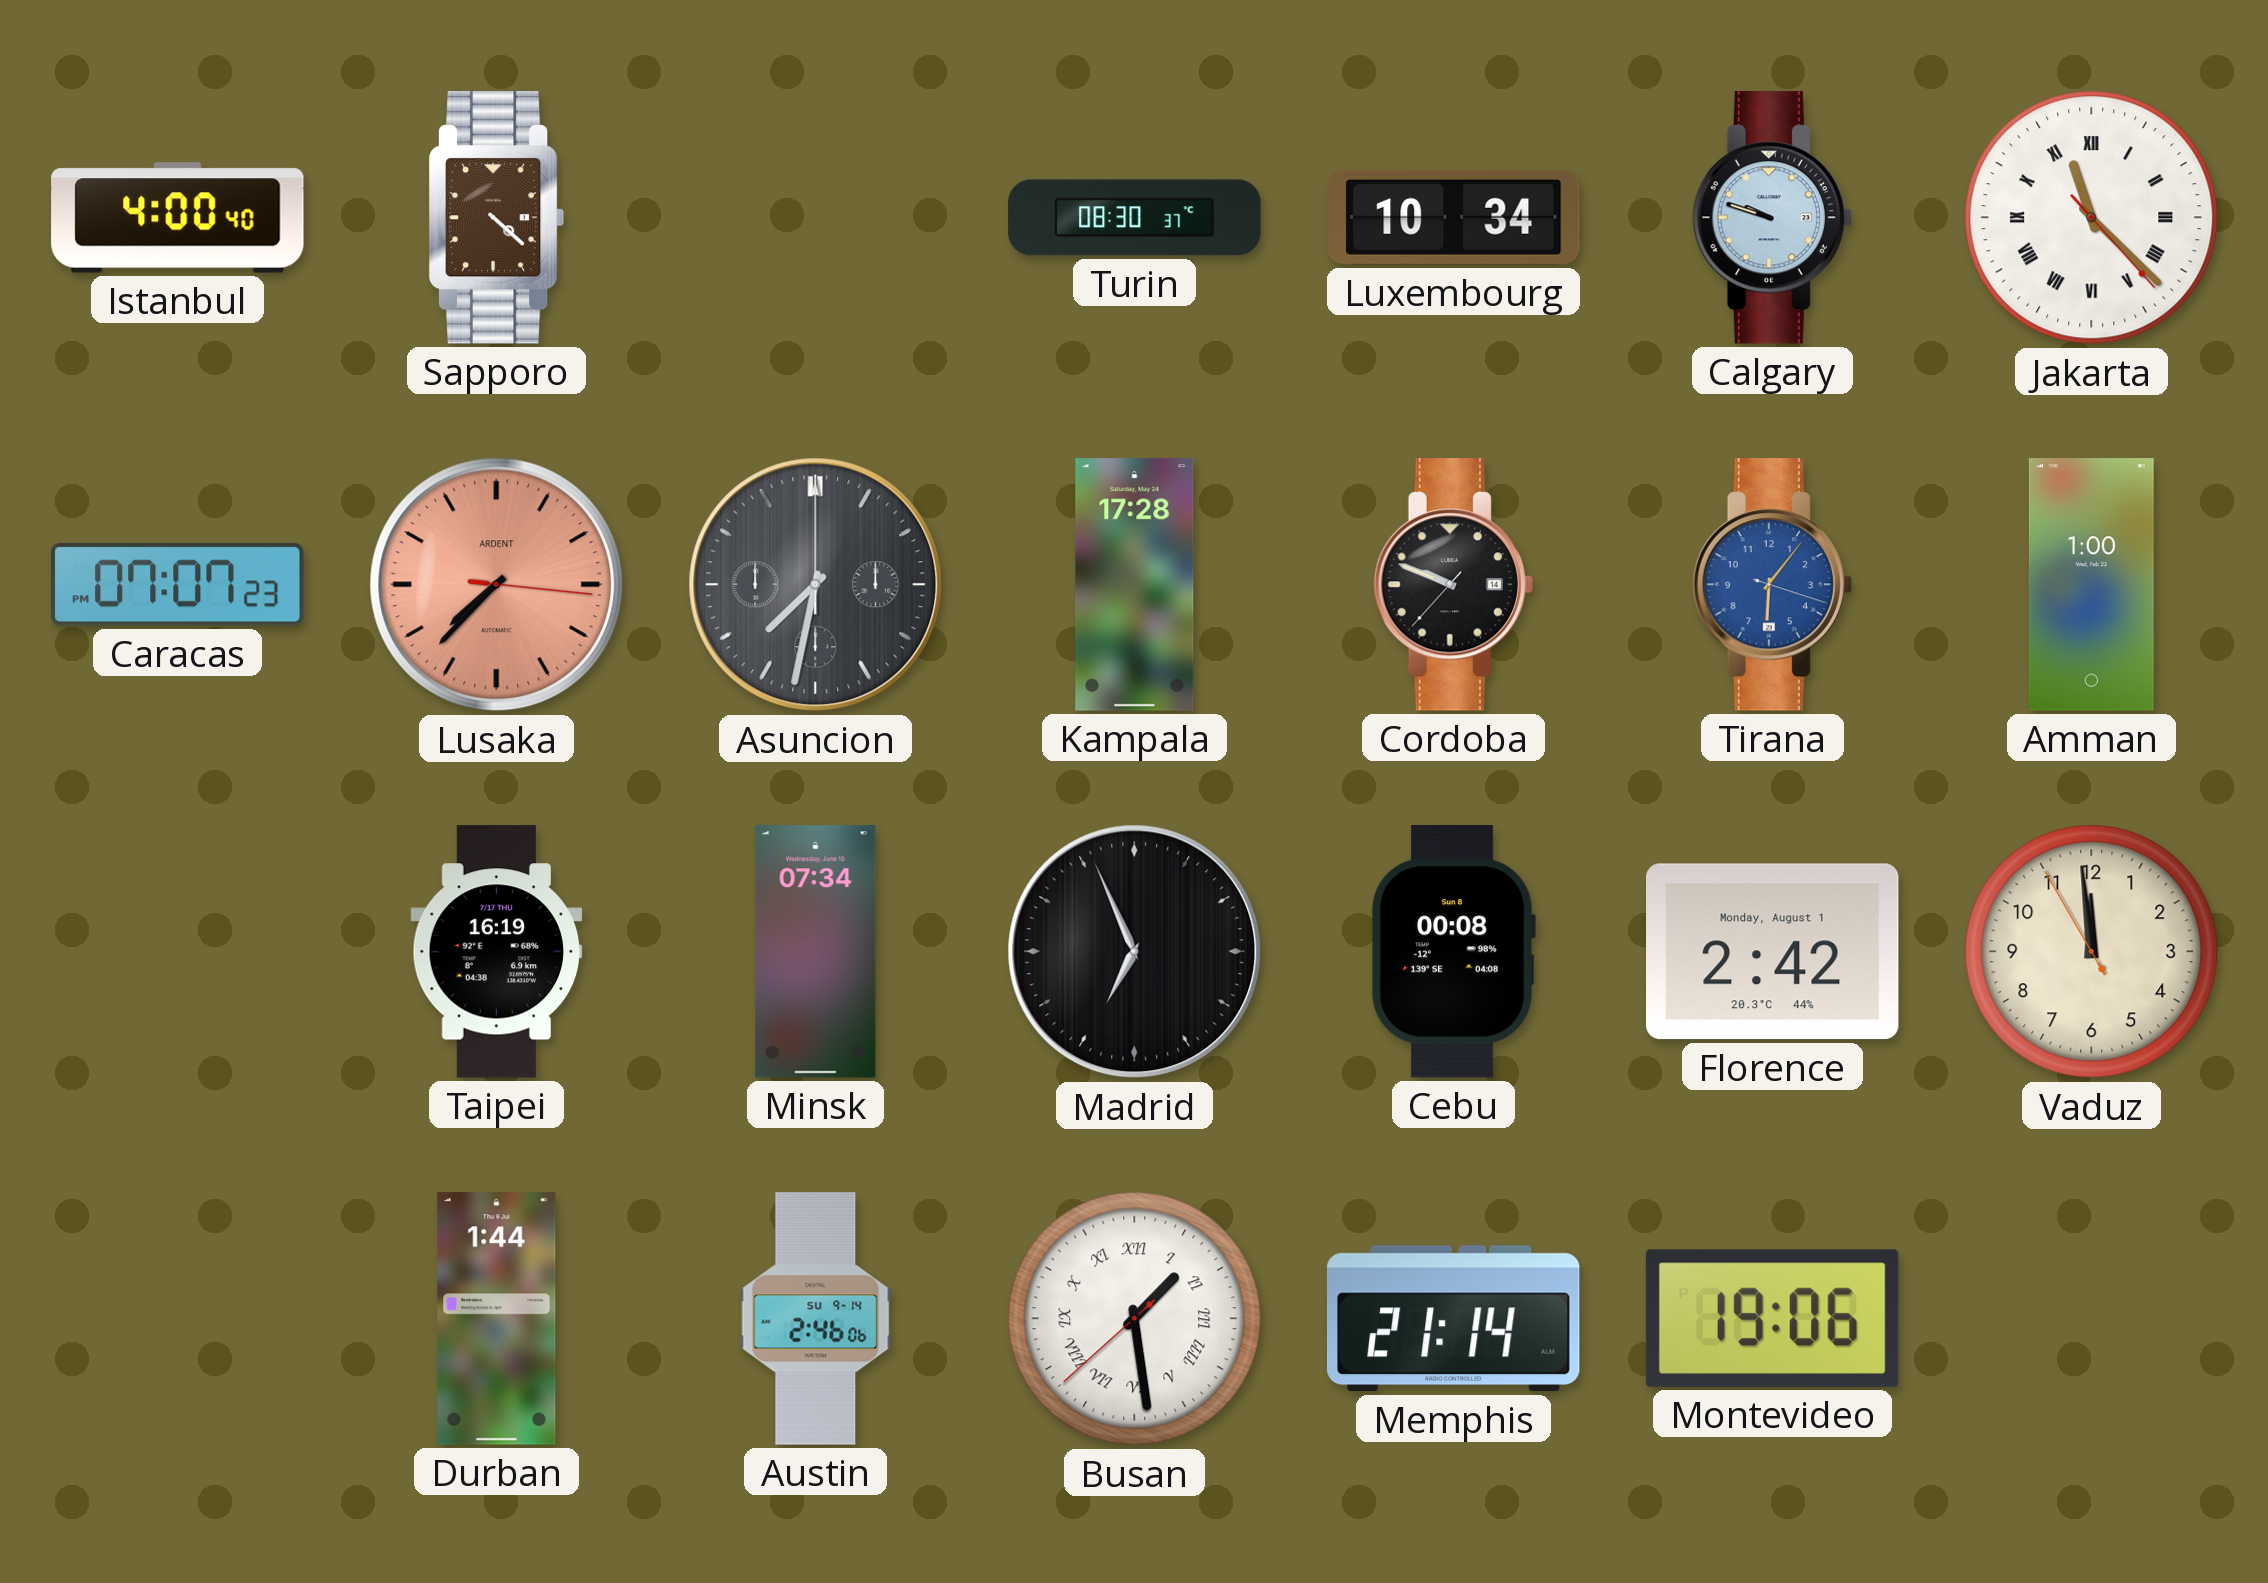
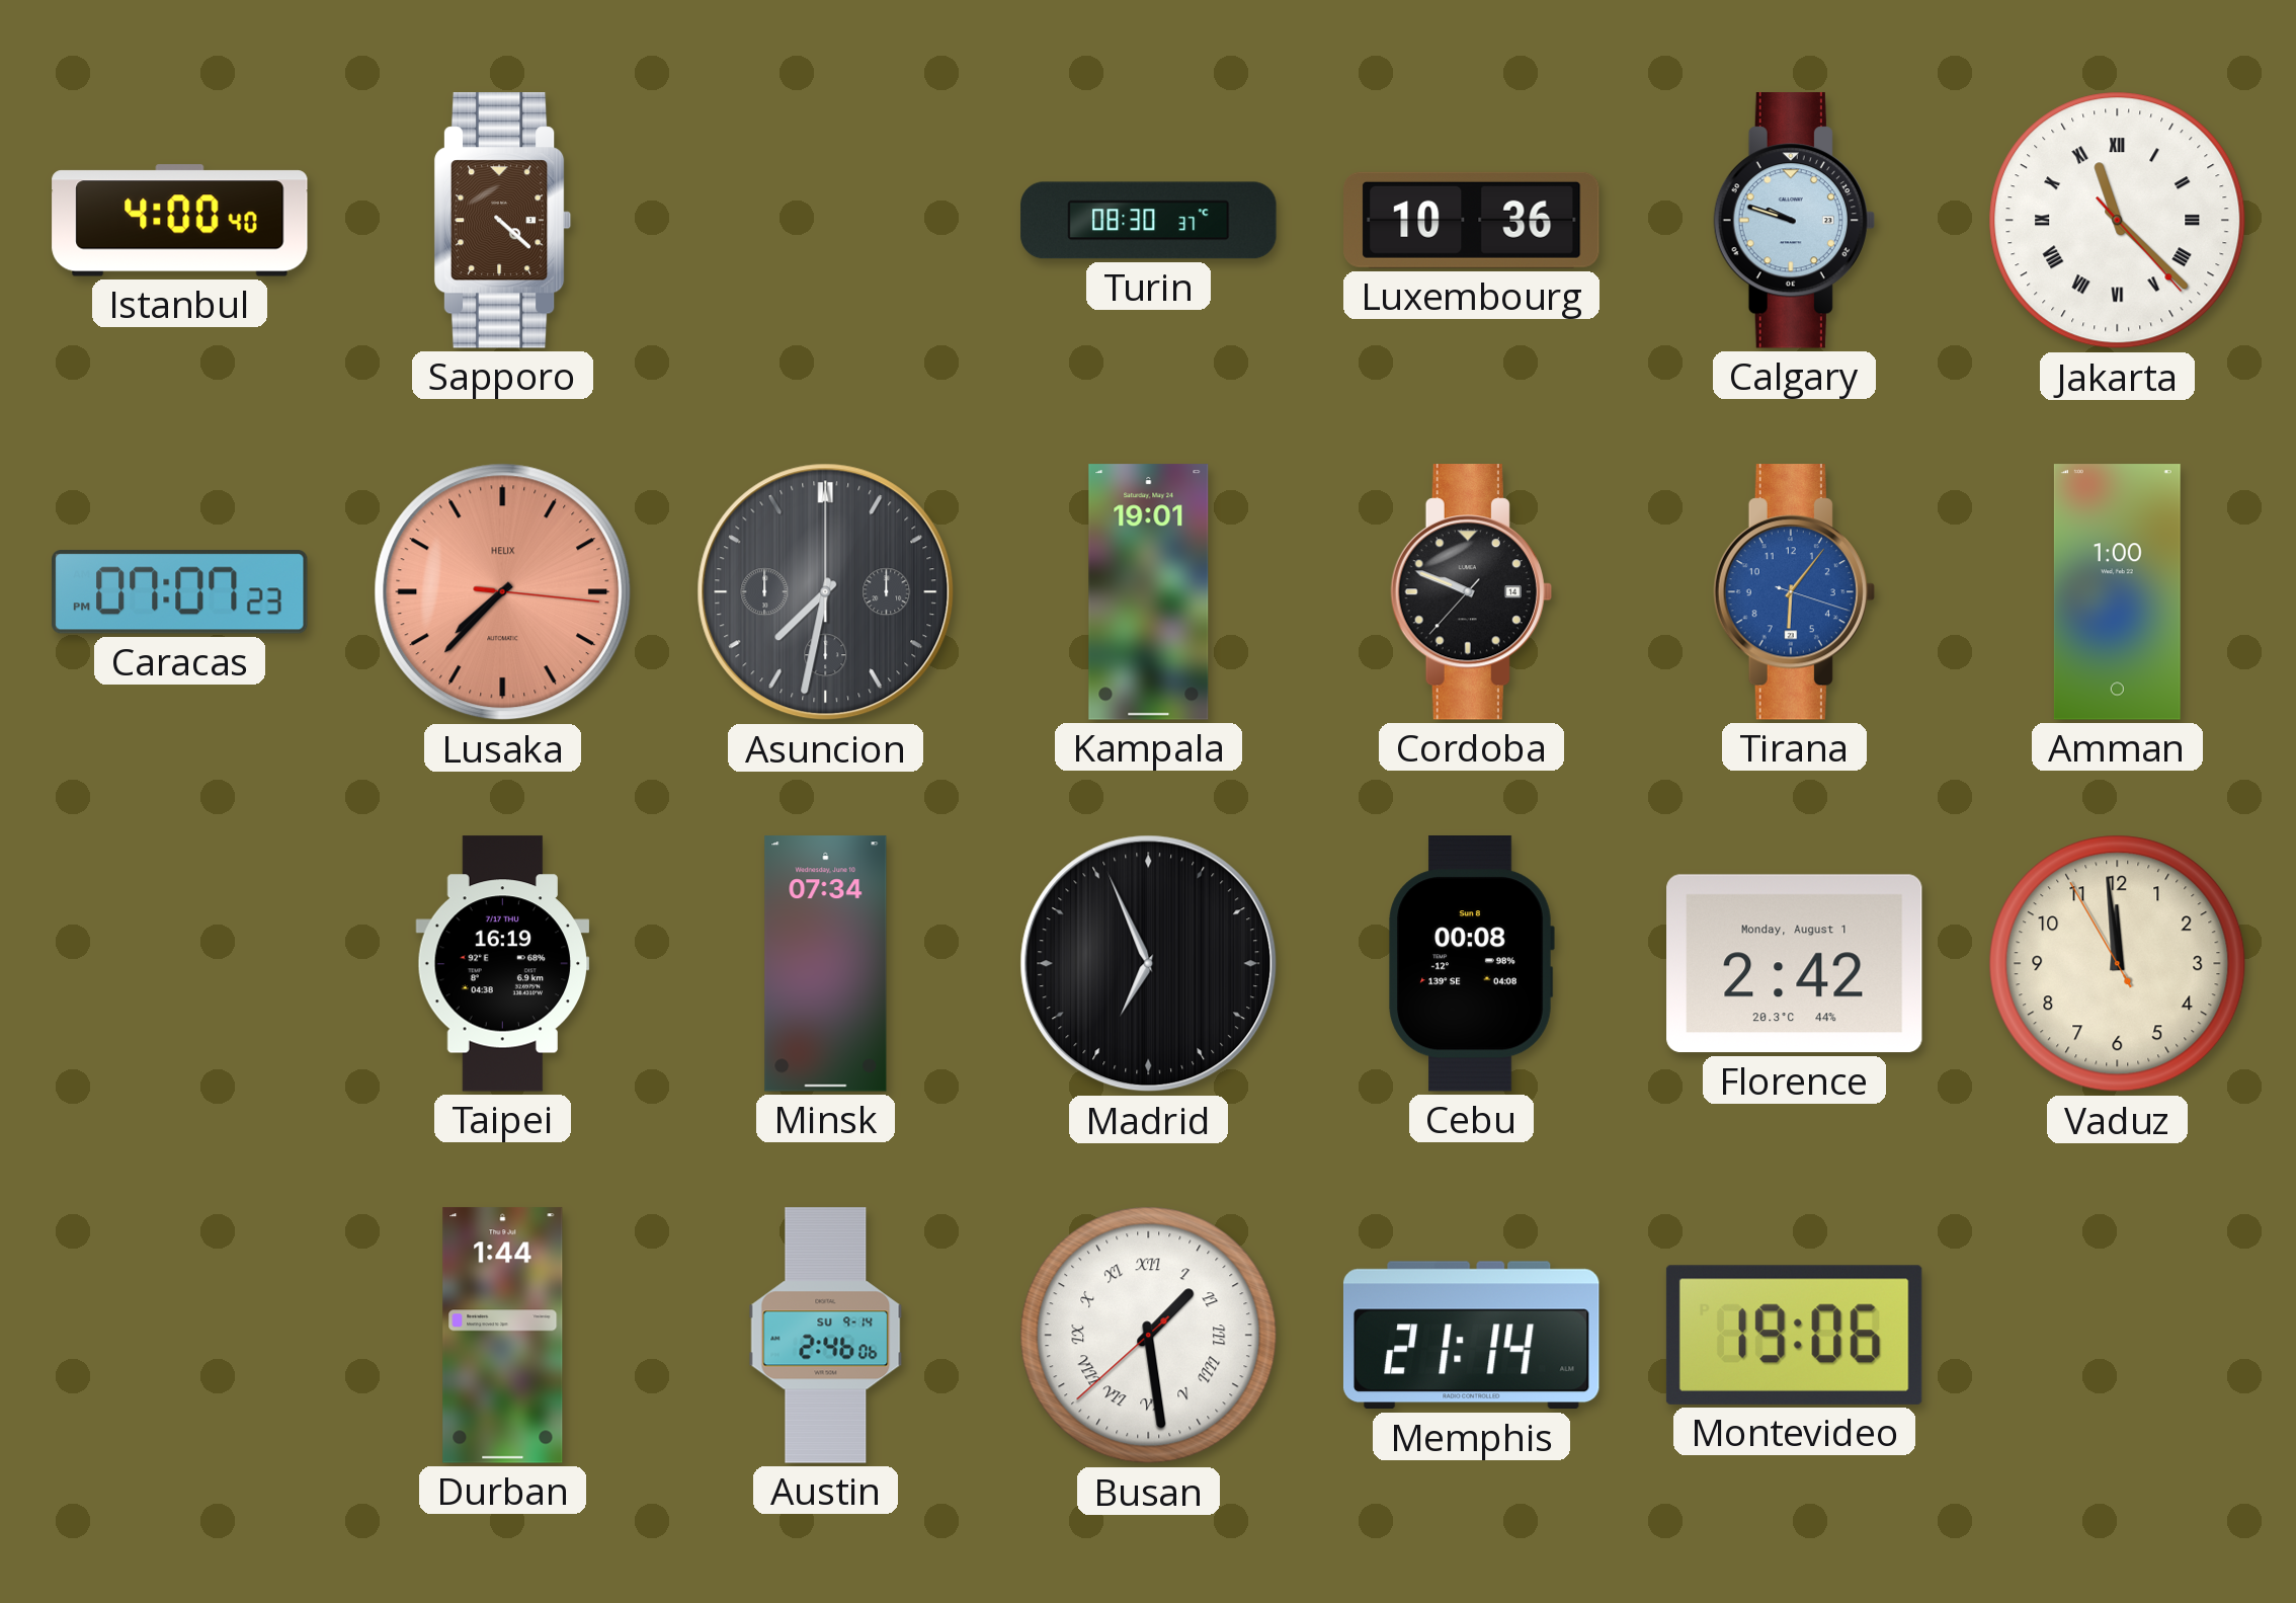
Luxembourg: 10:34 -> 10:36 (1472, 220)
Lusaka brand: ARDENT -> HELIX (503, 592)
Kampala: 17:28 -> 19:01 (1149, 592)
